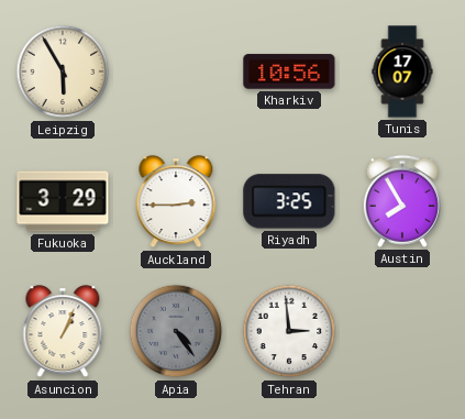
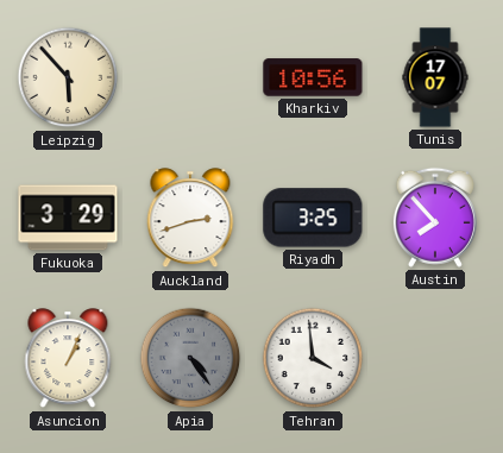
Leipzig: 5:55 -> 5:53 (68, 77)
Auckland: 2:45 -> 2:42 (190, 219)
Austin: 7:55 -> 7:53 (435, 218)
Tehran: 2:59 -> 3:59 (313, 358)
